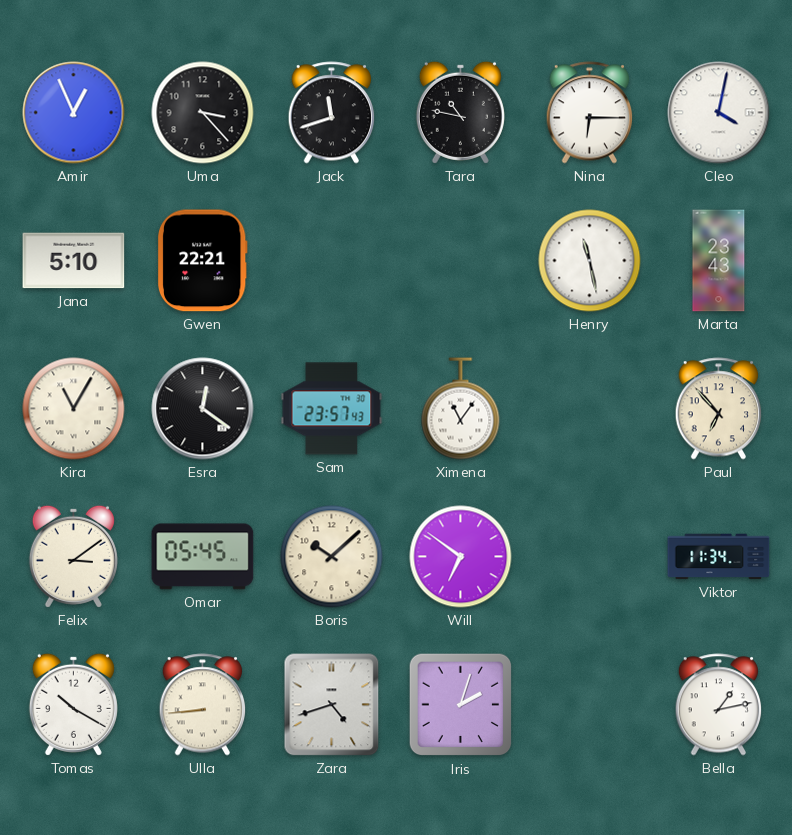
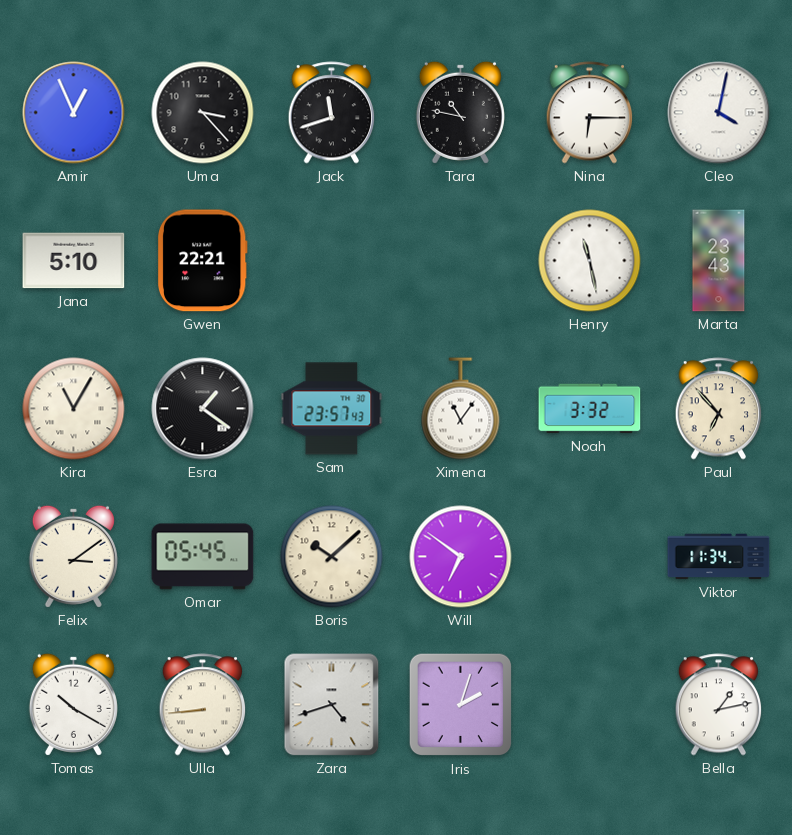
Esra: 12:21 -> 1:21 (203, 409)
Noah: none -> 3:32 (590, 409)
